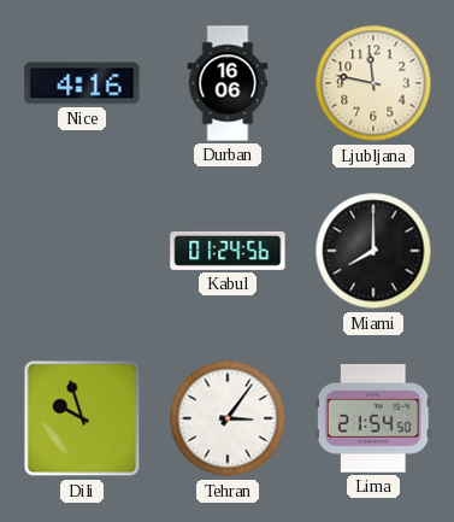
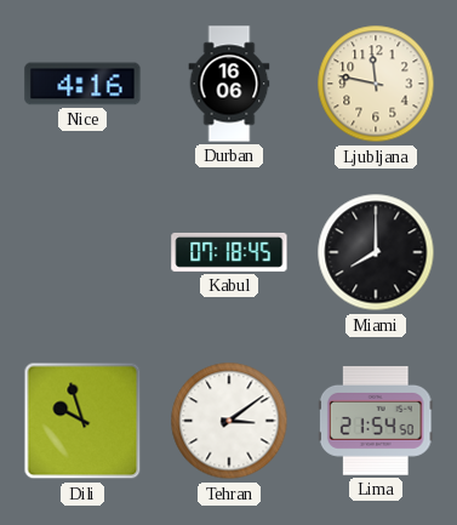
Kabul: 01:24 -> 07:18 (229, 252)
Tehran: 3:06 -> 3:09 (229, 421)
